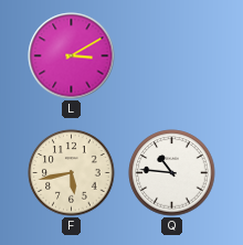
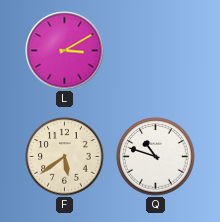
F: 5:43 -> 5:39 (65, 157)
Q: 10:46 -> 10:48 (156, 157)
